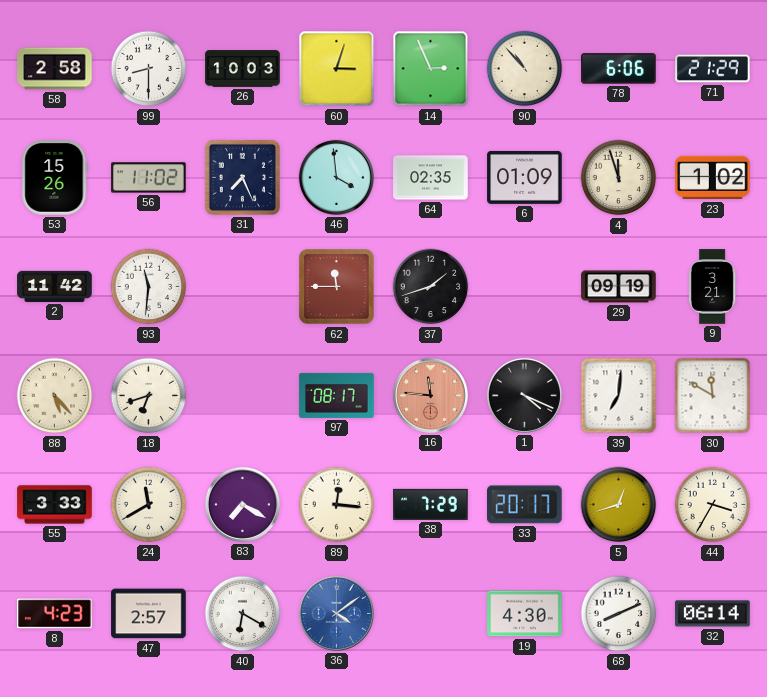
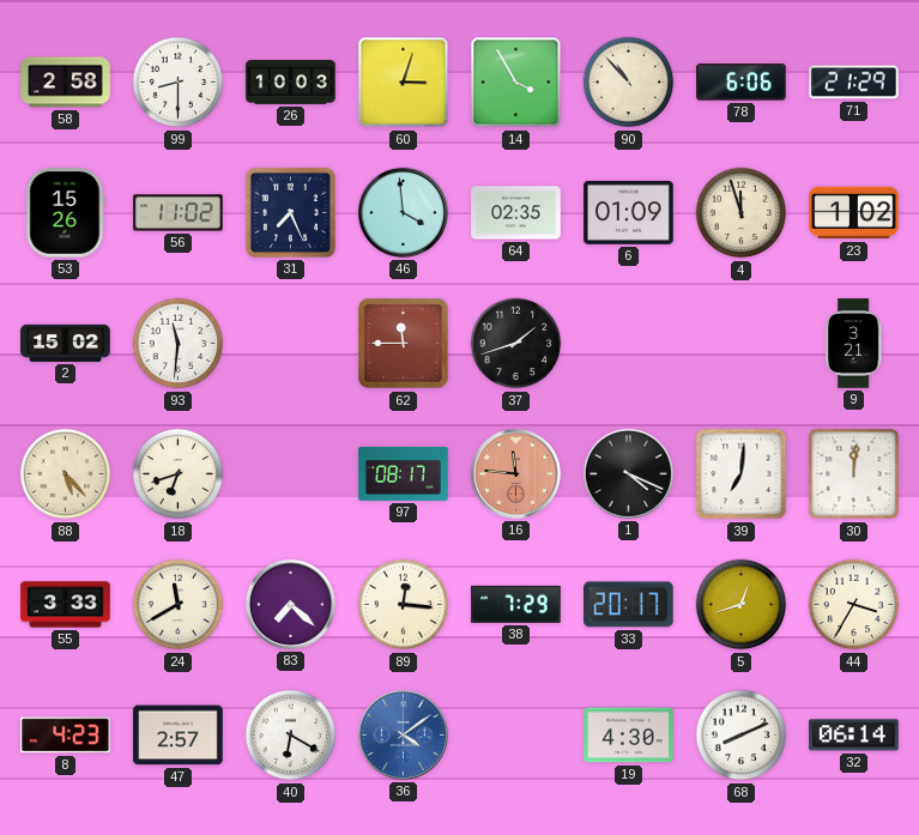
14: 2:56 -> 3:55 (516, 83)
2: 11:42 -> 15:02 (66, 343)
29: 09:19 -> none (619, 287)
30: 11:50 -> 12:01 (854, 474)
83: 7:20 -> 7:22 (290, 604)
